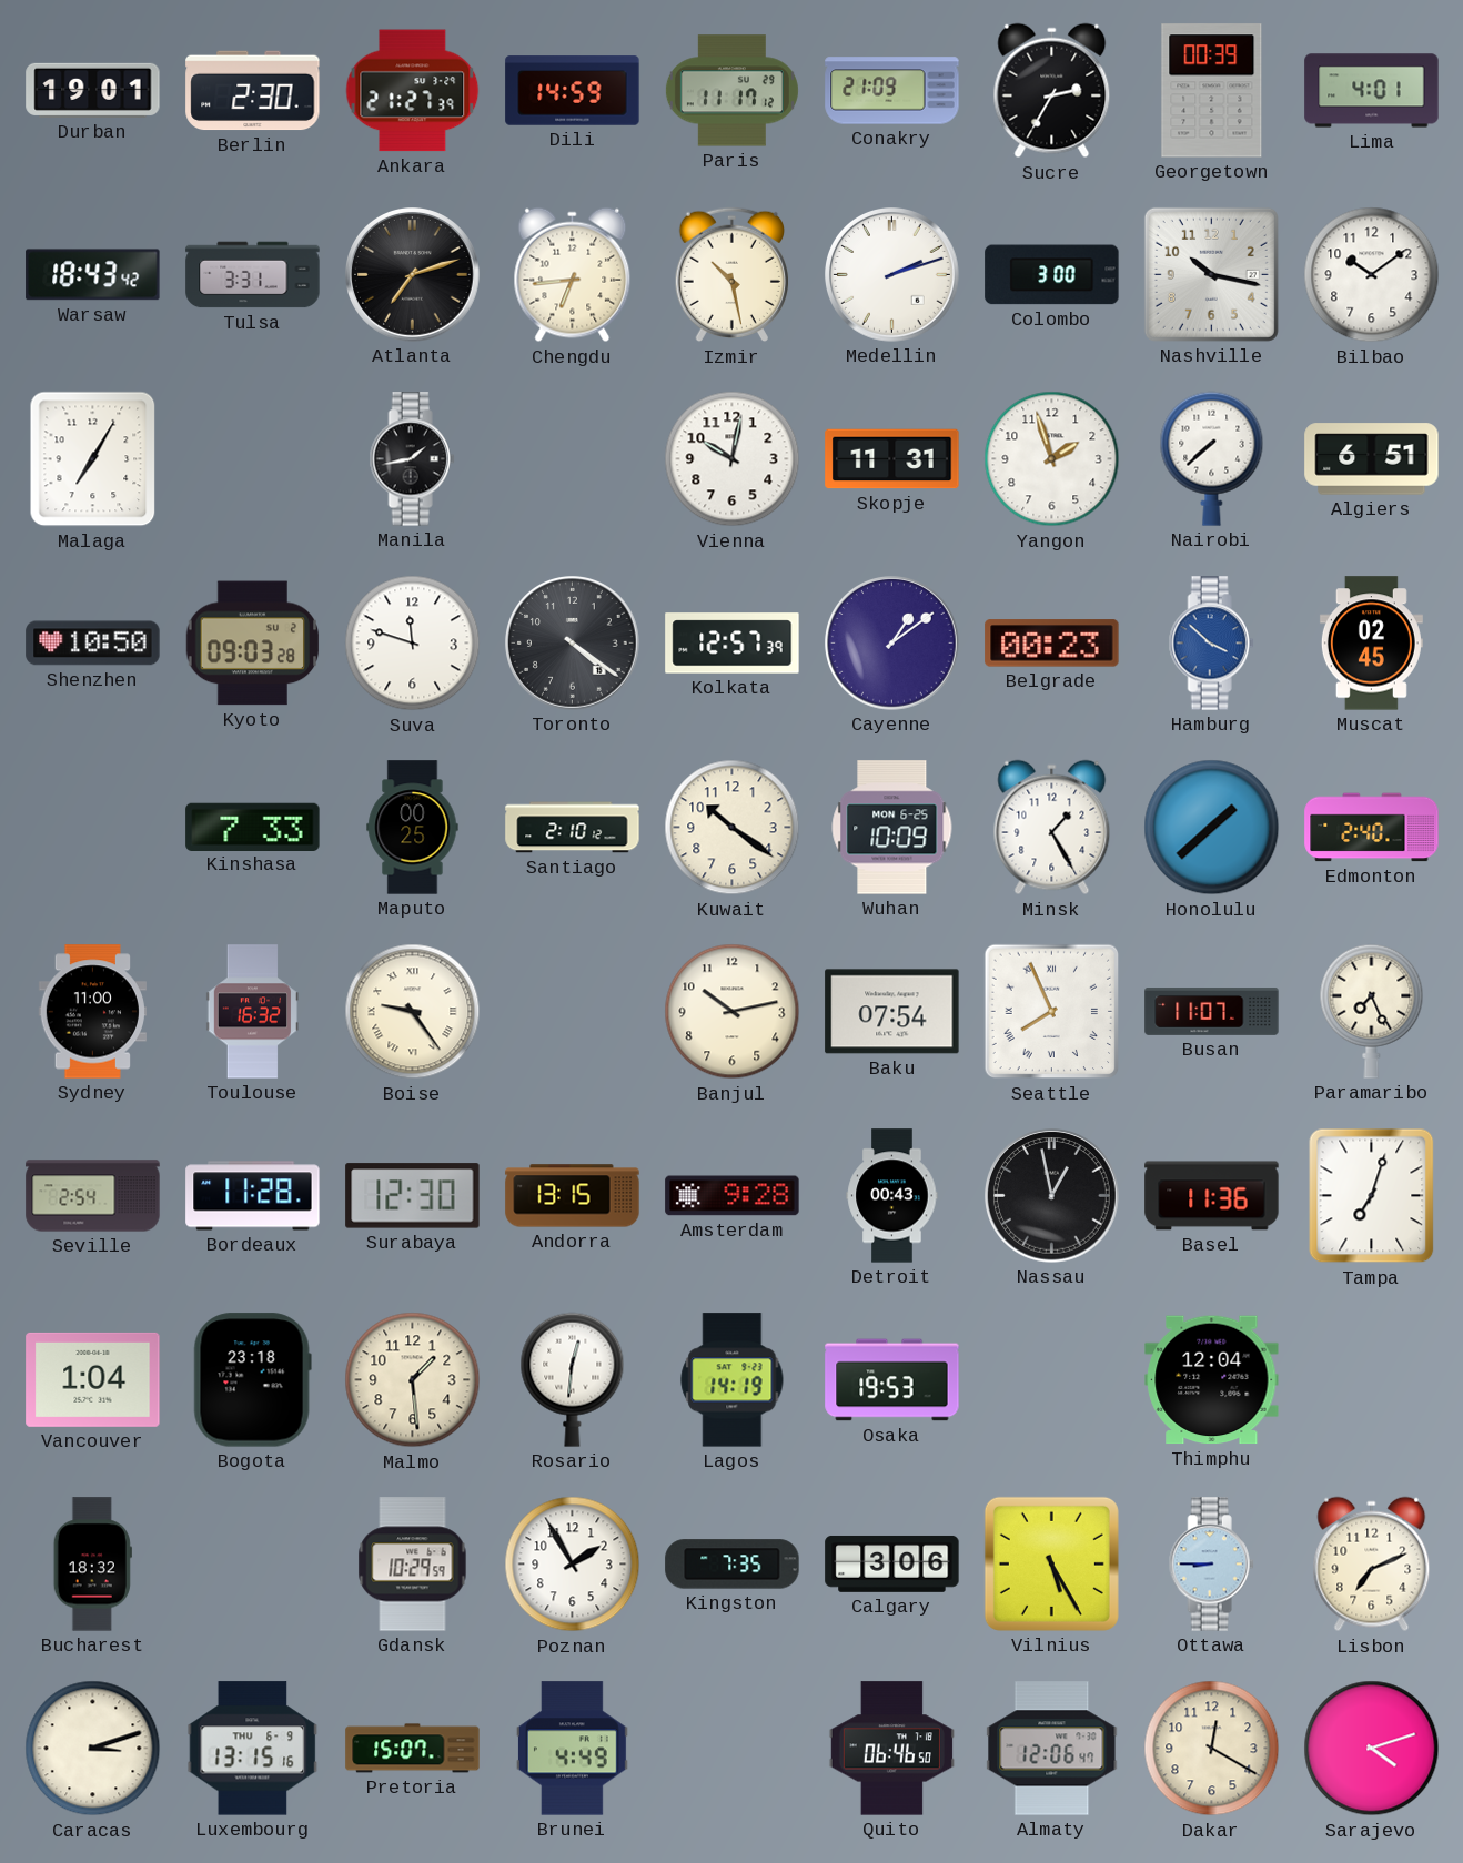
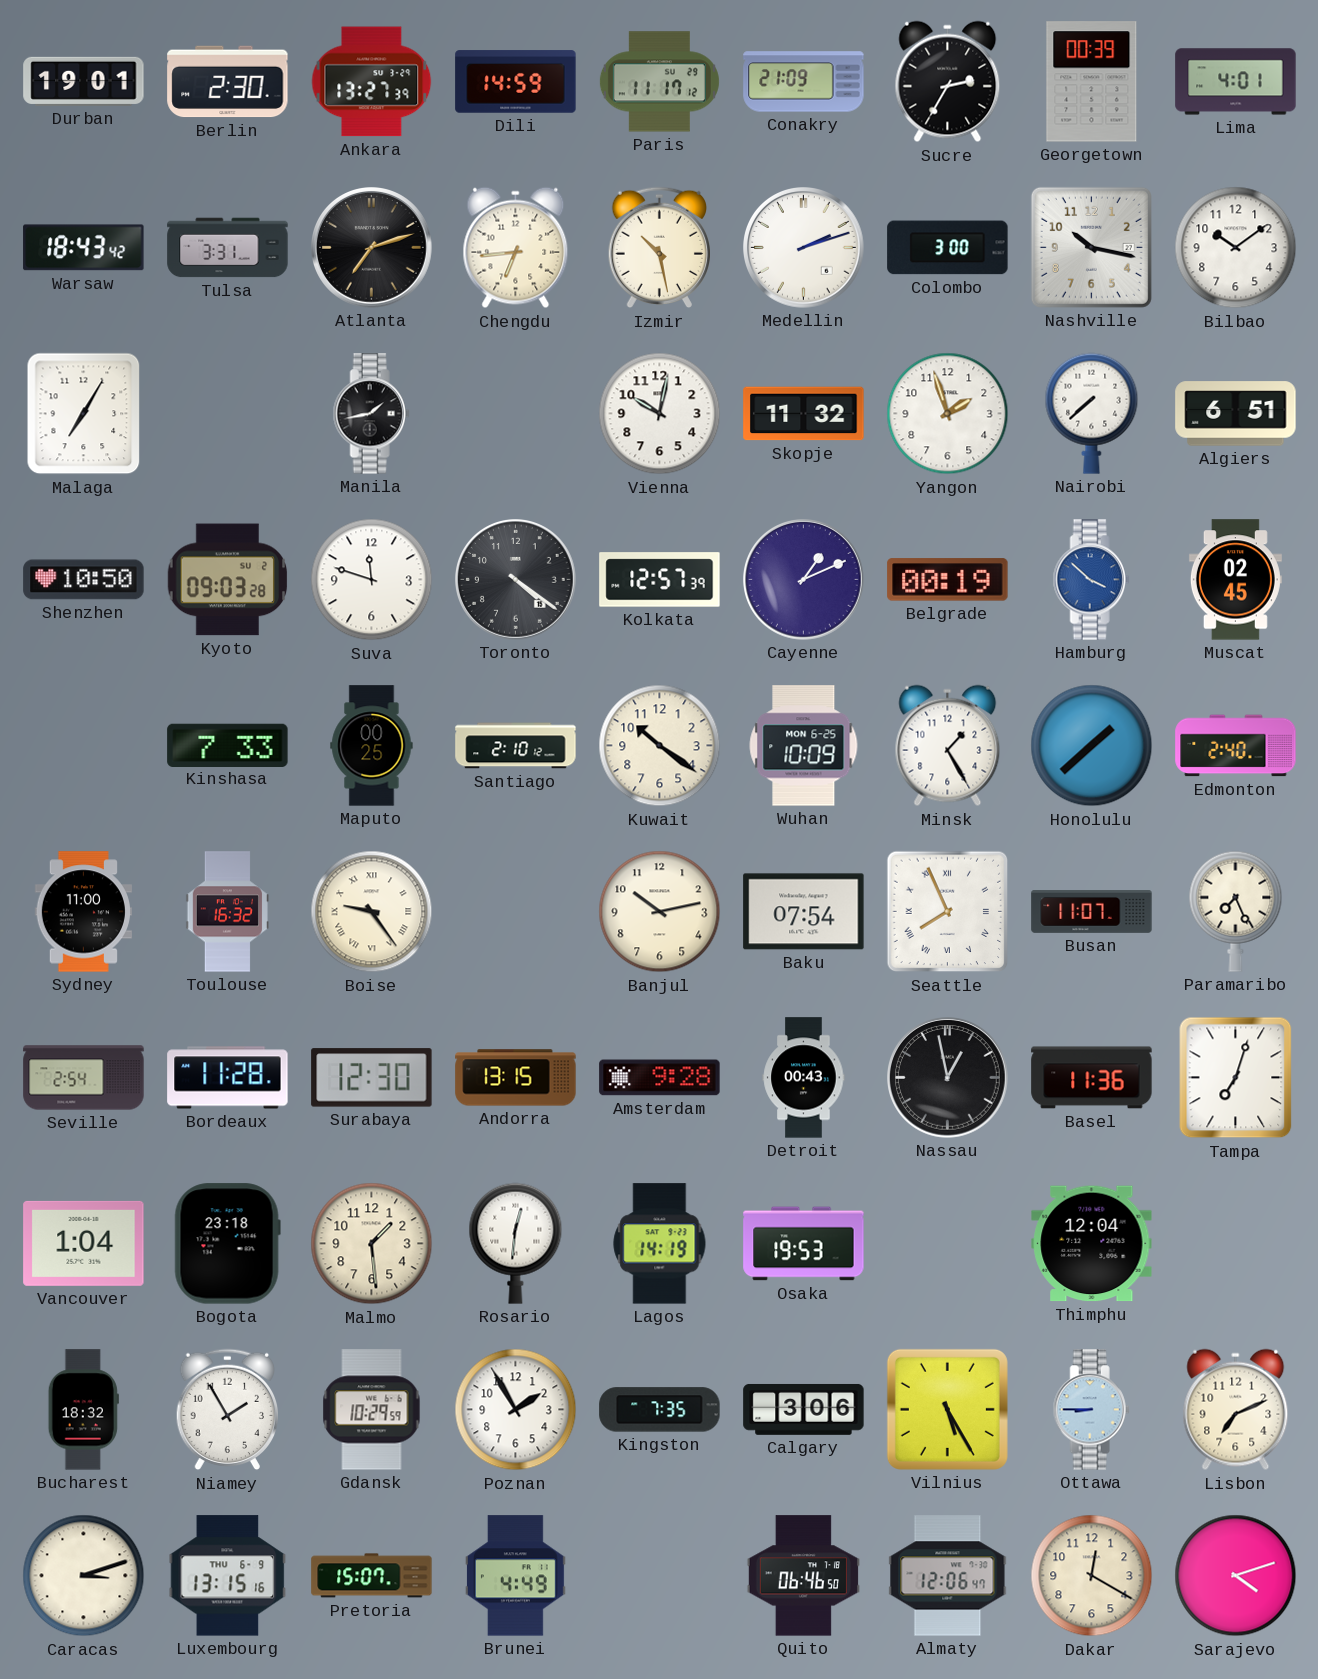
Ankara: 21:27 -> 13:27 (372, 82)
Skopje: 11:31 -> 11:32 (804, 414)
Cayenne: 1:09 -> 1:11 (804, 580)
Belgrade: 00:23 -> 00:19 (948, 580)
Niamey: none -> 1:55 (227, 1410)
